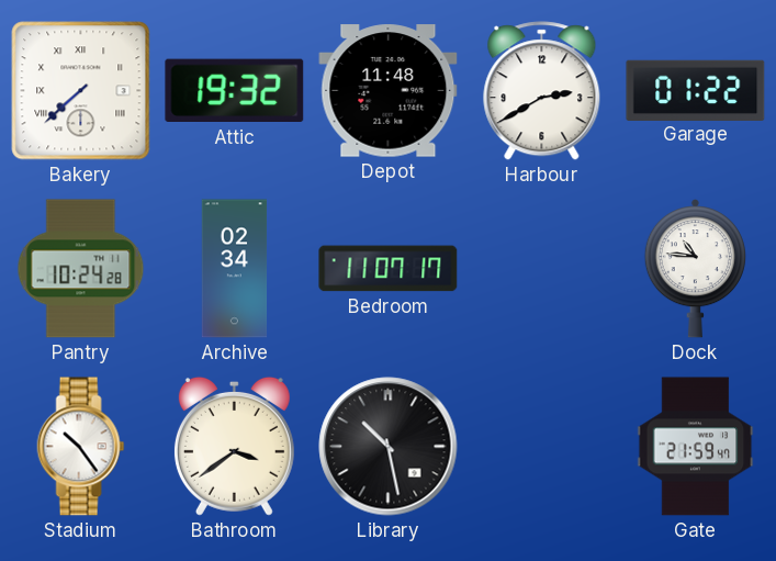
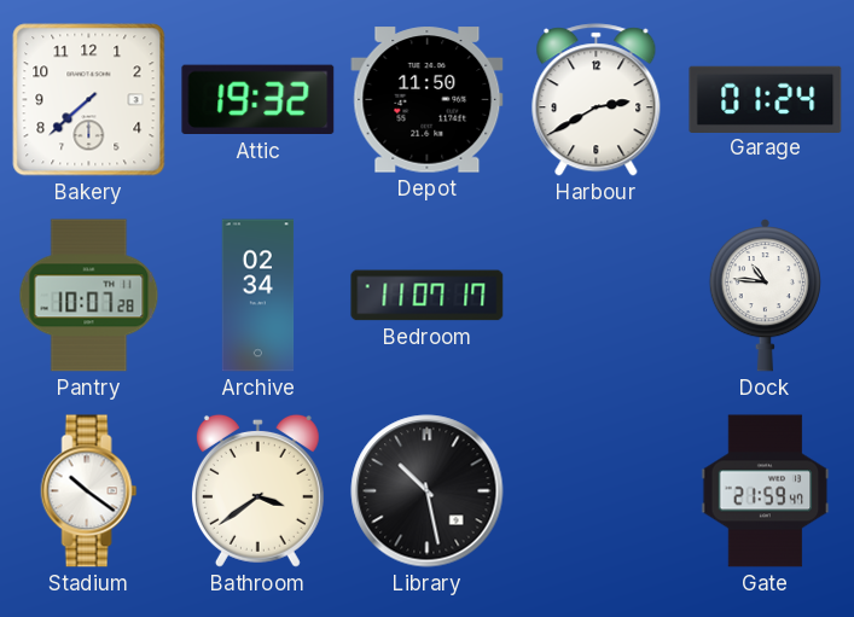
Bakery numerals: Roman -> Arabic (89, 100)
Depot: 11:48 -> 11:50 (428, 100)
Garage: 01:22 -> 01:24 (766, 99)
Pantry: 10:24 -> 10:07 (89, 296)
Stadium: 10:24 -> 10:21 (89, 491)
